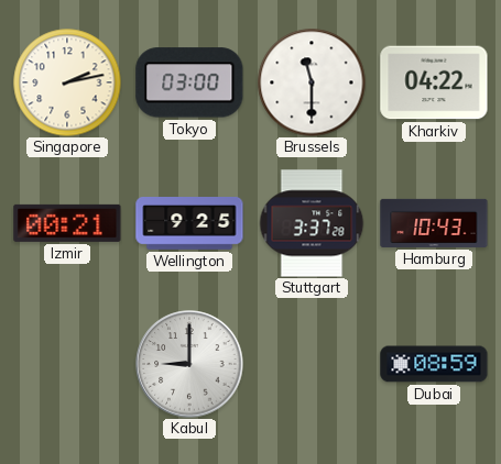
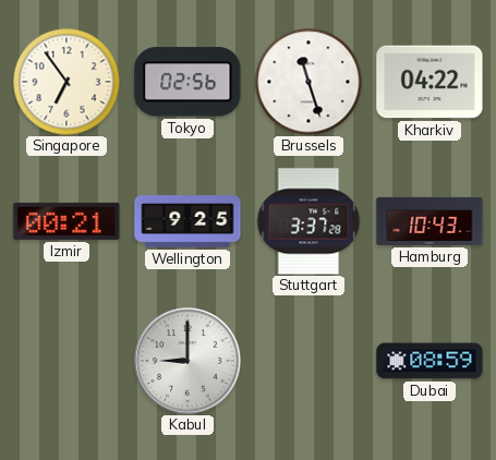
Singapore: 2:13 -> 6:54 (66, 82)
Tokyo: 03:00 -> 02:56 (187, 82)
Brussels: 11:30 -> 11:27 (309, 82)
